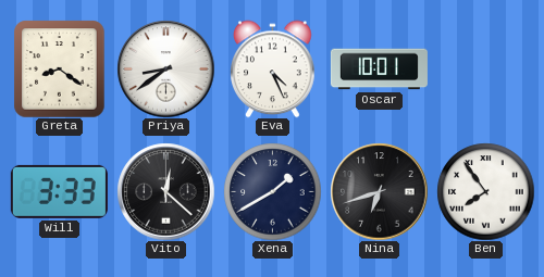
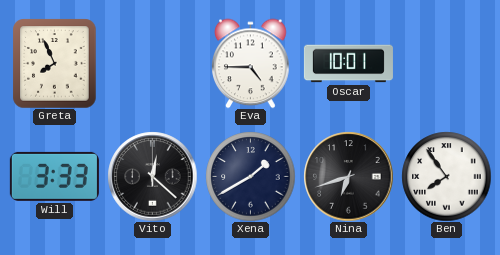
Greta: 8:21 -> 7:56 (55, 63)
Priya: 8:39 -> none (165, 68)
Eva: 4:26 -> 4:45 (251, 63)
